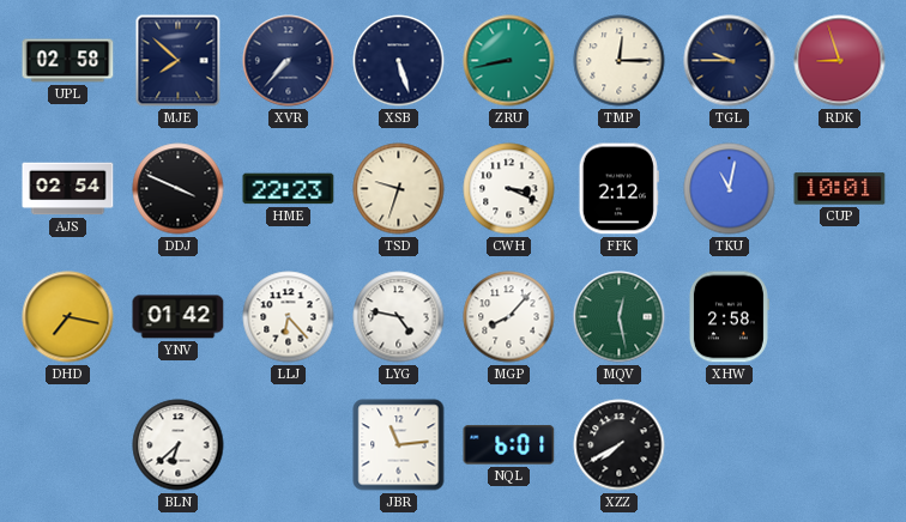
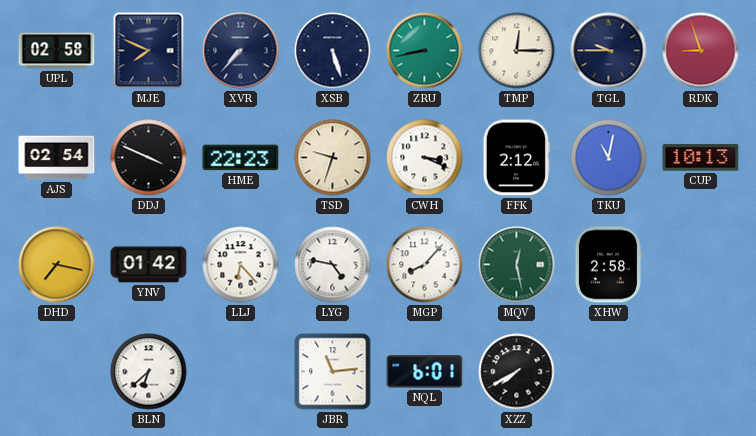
MJE: 7:52 -> 7:49 (149, 51)
CUP: 10:01 -> 10:13 (701, 158)
